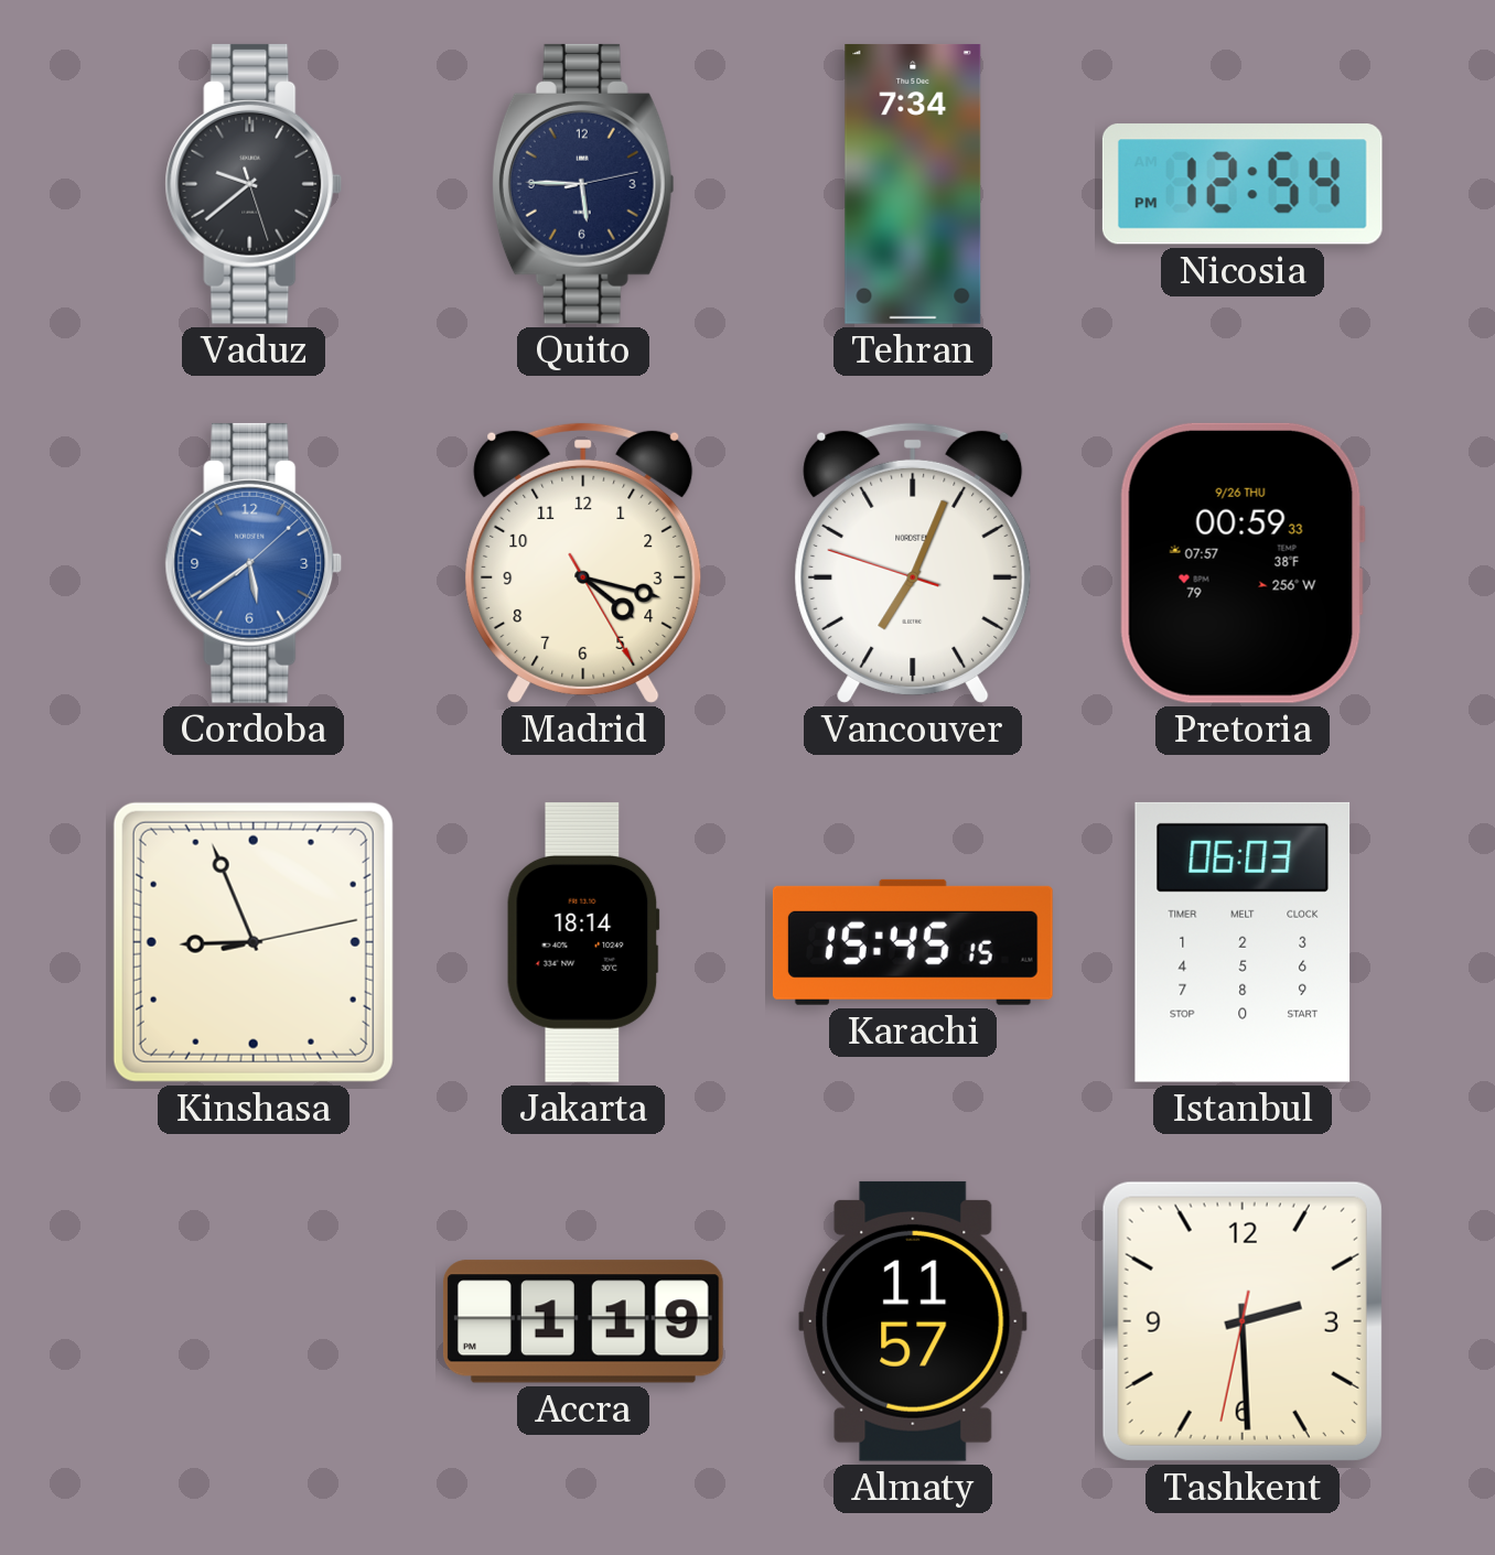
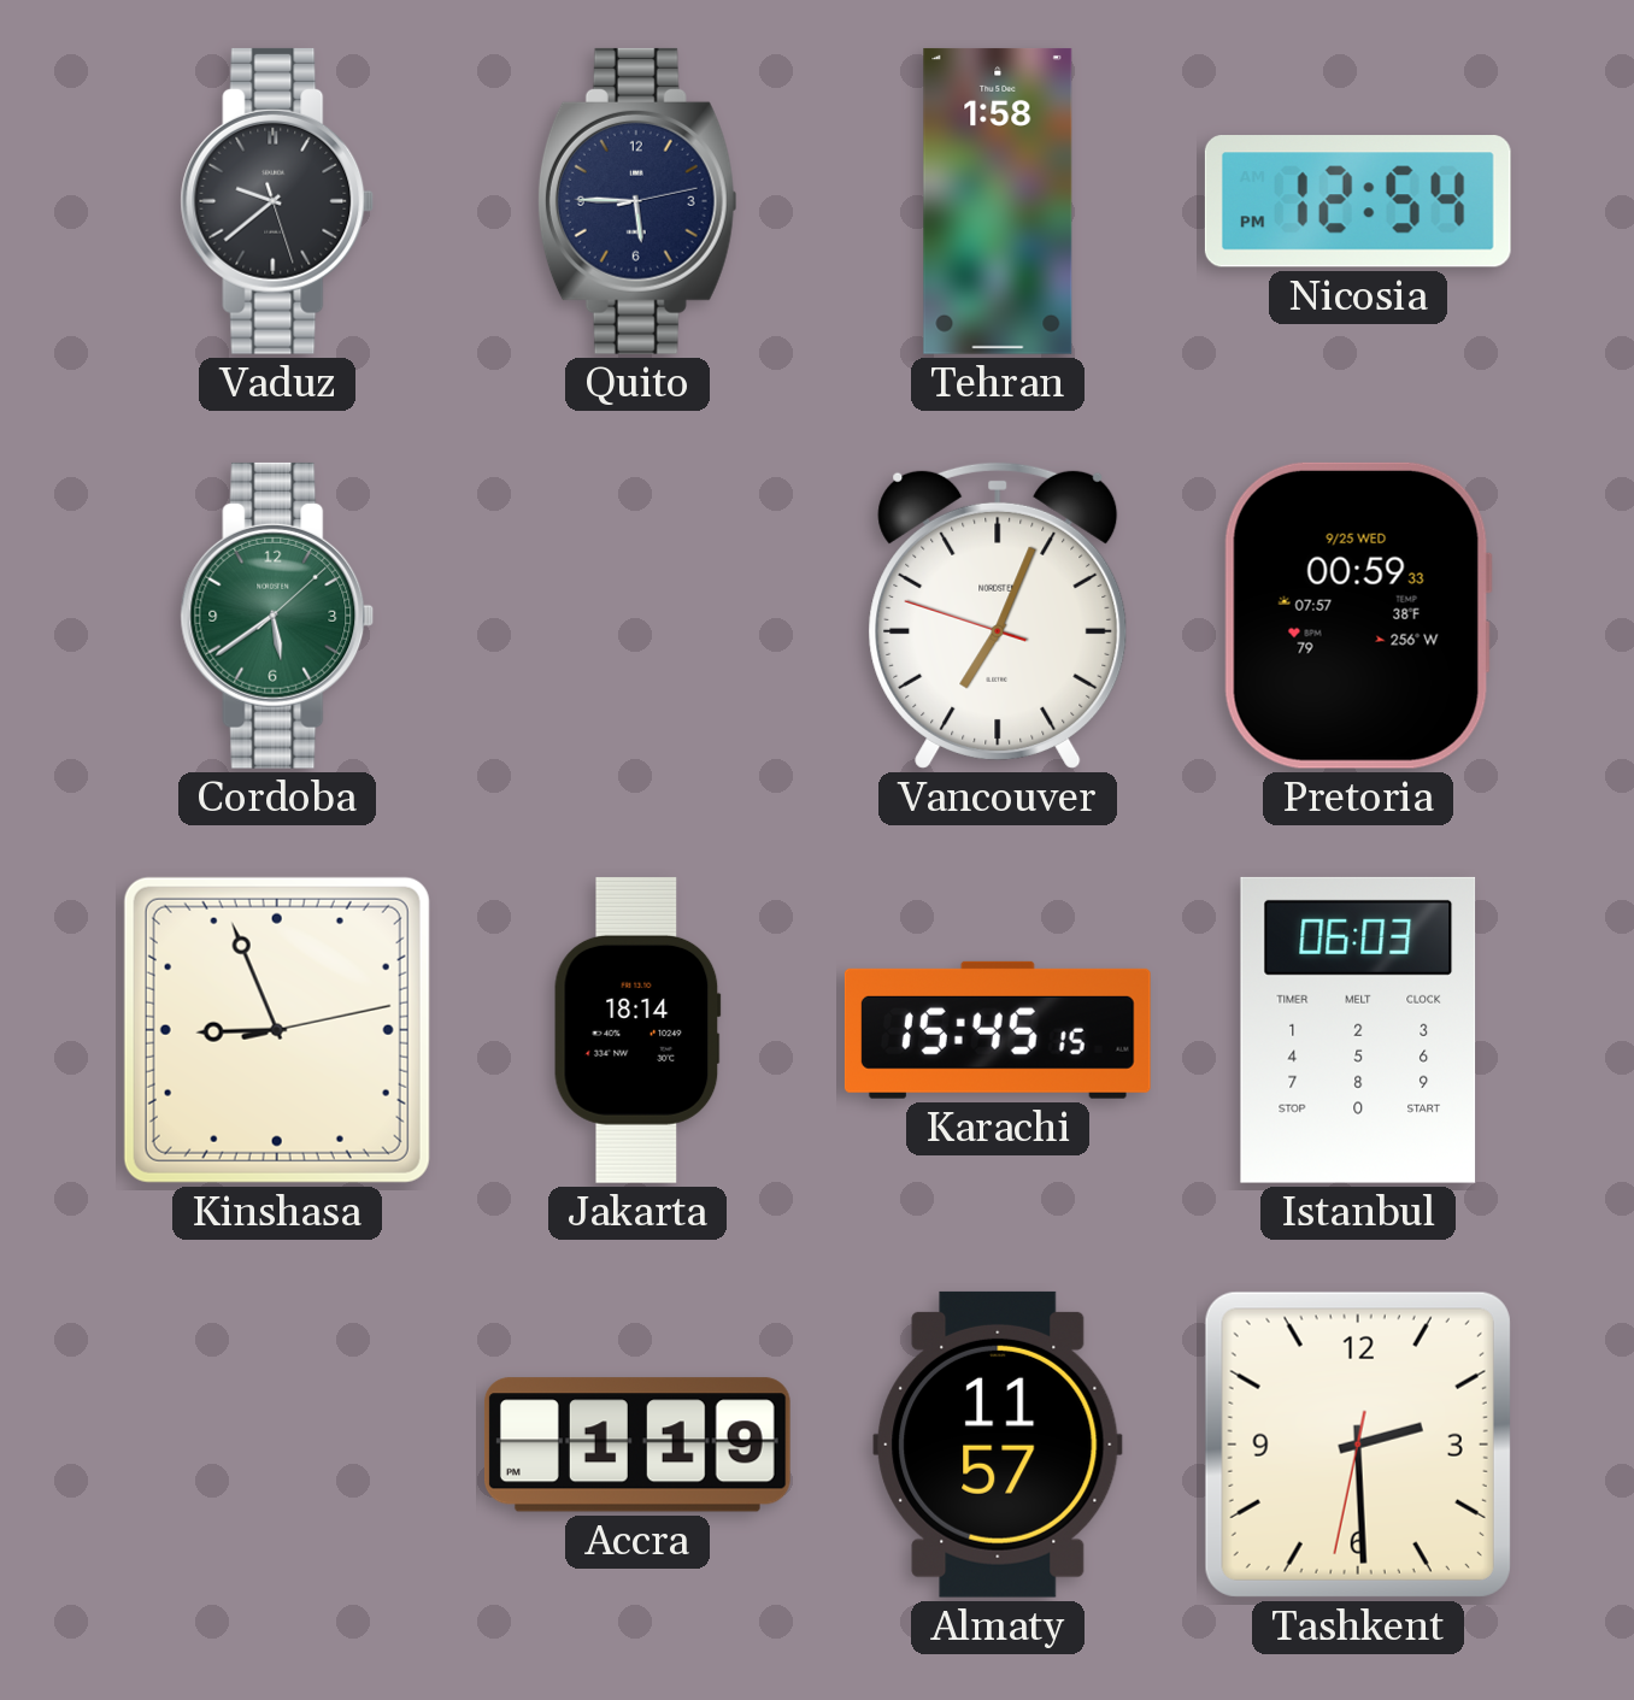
Tehran: 7:34 -> 1:58 (998, 201)
Cordoba dial: blue -> green (277, 616)
Madrid: 4:17 -> none (583, 563)
Pretoria date: 9/26 THU -> 9/25 WED (1358, 616)
